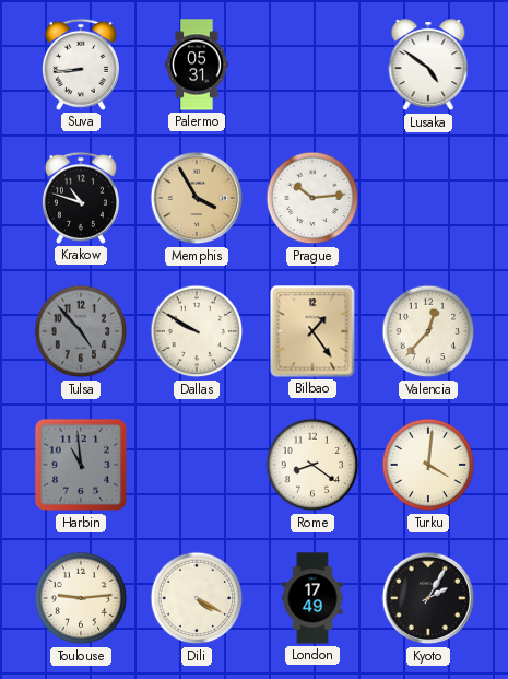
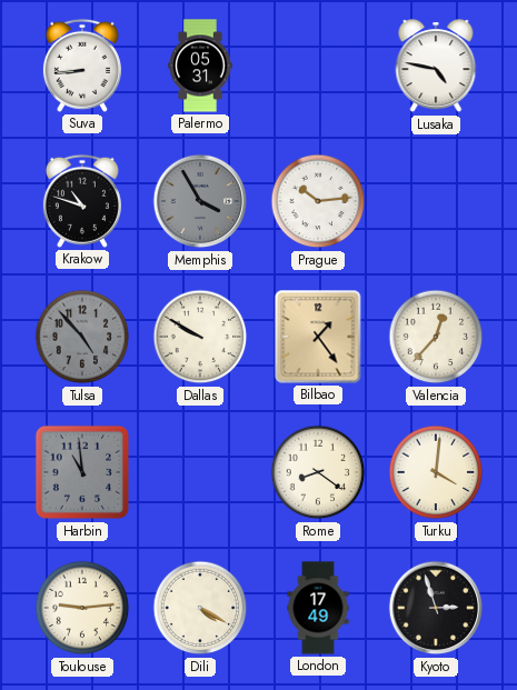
Lusaka: 4:51 -> 4:47 (436, 67)
Memphis dial: champagne -> grey (200, 201)
Kyoto: 2:05 -> 2:57 (436, 608)
